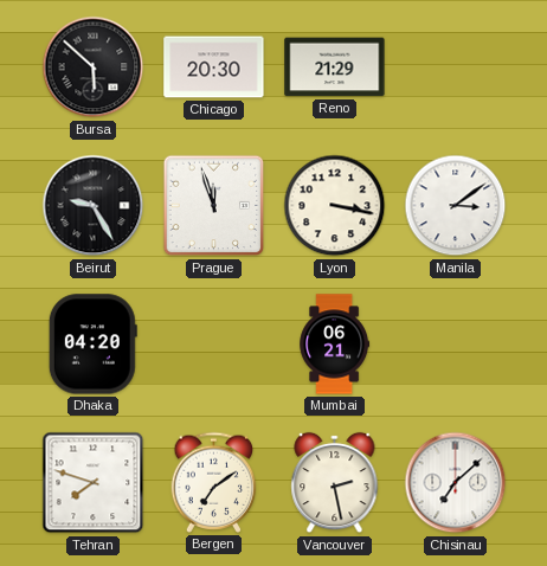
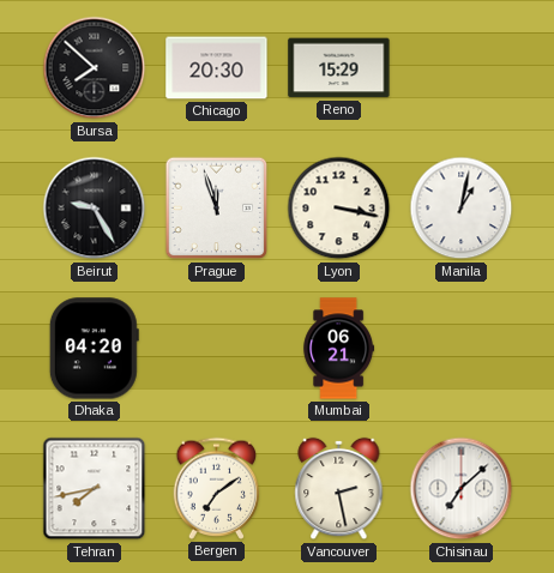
Bursa: 5:52 -> 7:52 (95, 68)
Reno: 21:29 -> 15:29 (339, 68)
Manila: 3:09 -> 1:02 (462, 209)
Tehran: 7:48 -> 7:43 (95, 489)
